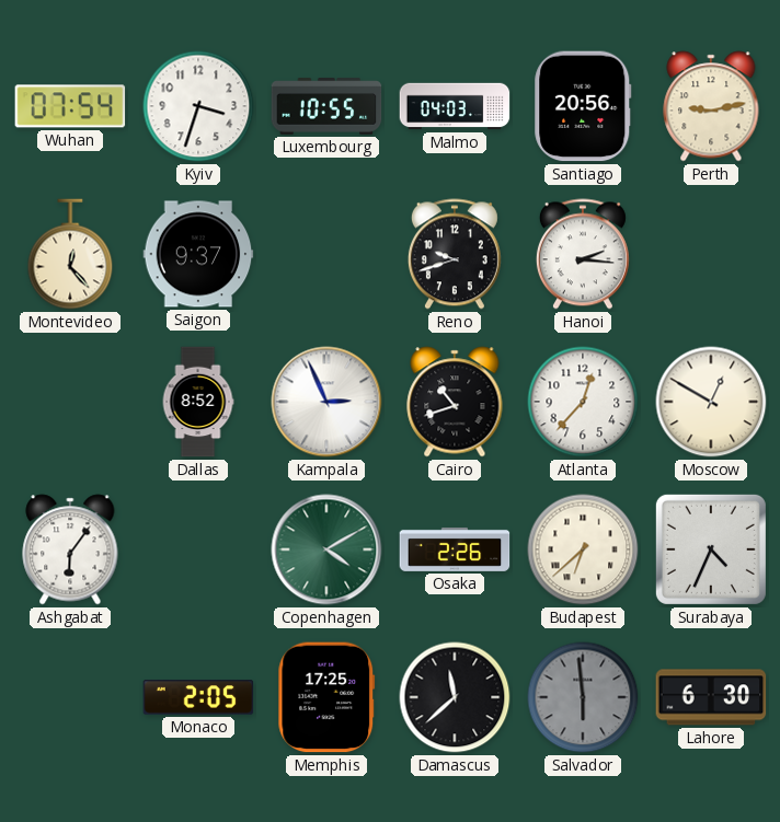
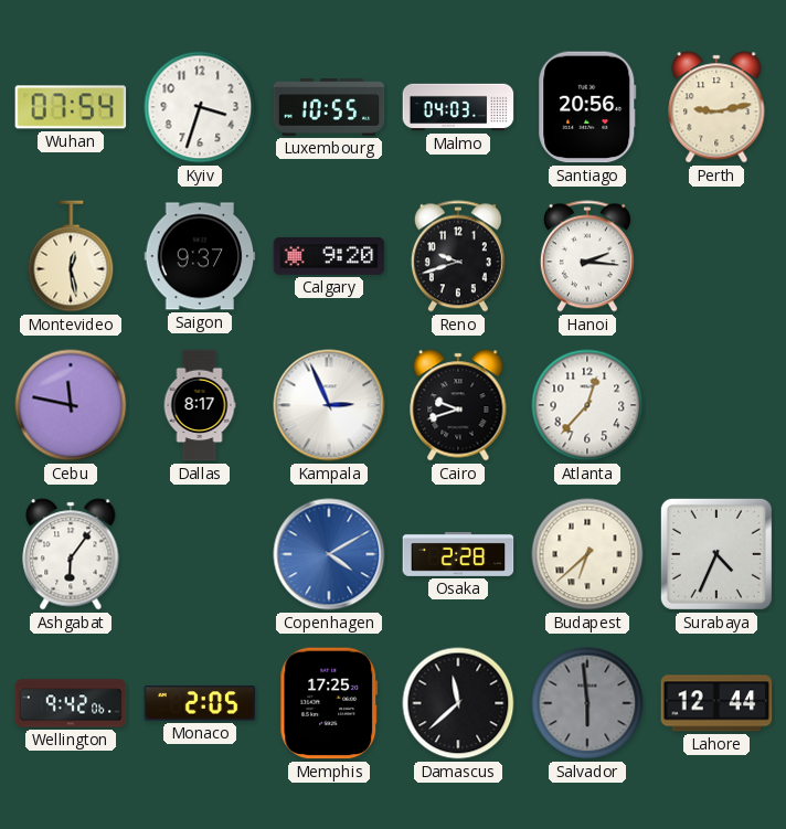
Montevideo: 12:23 -> 12:28 (71, 256)
Calgary: none -> 9:20 (329, 256)
Cebu: none -> 11:47 (71, 405)
Dallas: 8:52 -> 8:17 (200, 405)
Cairo: 10:42 -> 9:42 (458, 405)
Moscow: 12:50 -> none (711, 402)
Copenhagen dial: green -> blue (329, 554)
Osaka: 2:26 -> 2:28 (458, 554)
Wellington: none -> 9:42 (71, 703)
Lahore: 6:30 -> 12:44 (716, 703)
